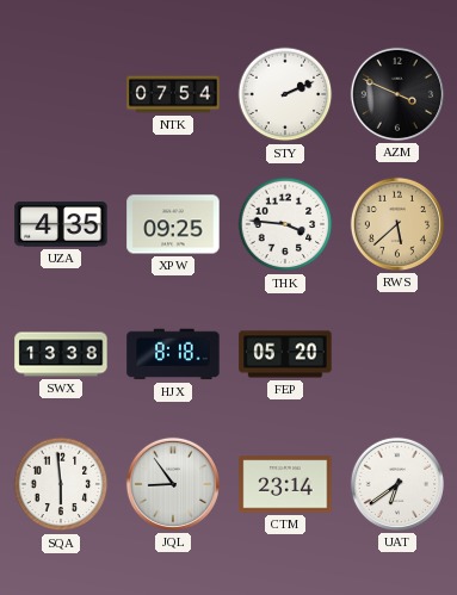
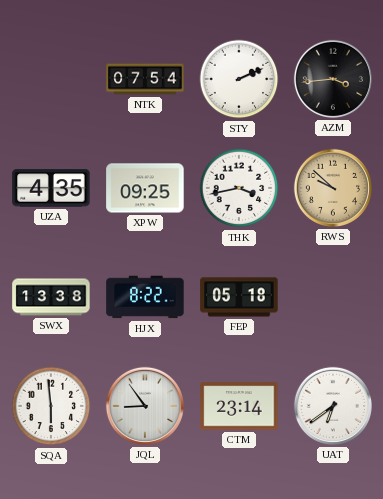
AZM: 3:49 -> 3:44 (333, 79)
THK: 3:46 -> 3:43 (239, 188)
RWS: 5:38 -> 9:52 (333, 188)
HJX: 8:18 -> 8:22 (145, 297)
FEP: 05:20 -> 05:18 (239, 297)
